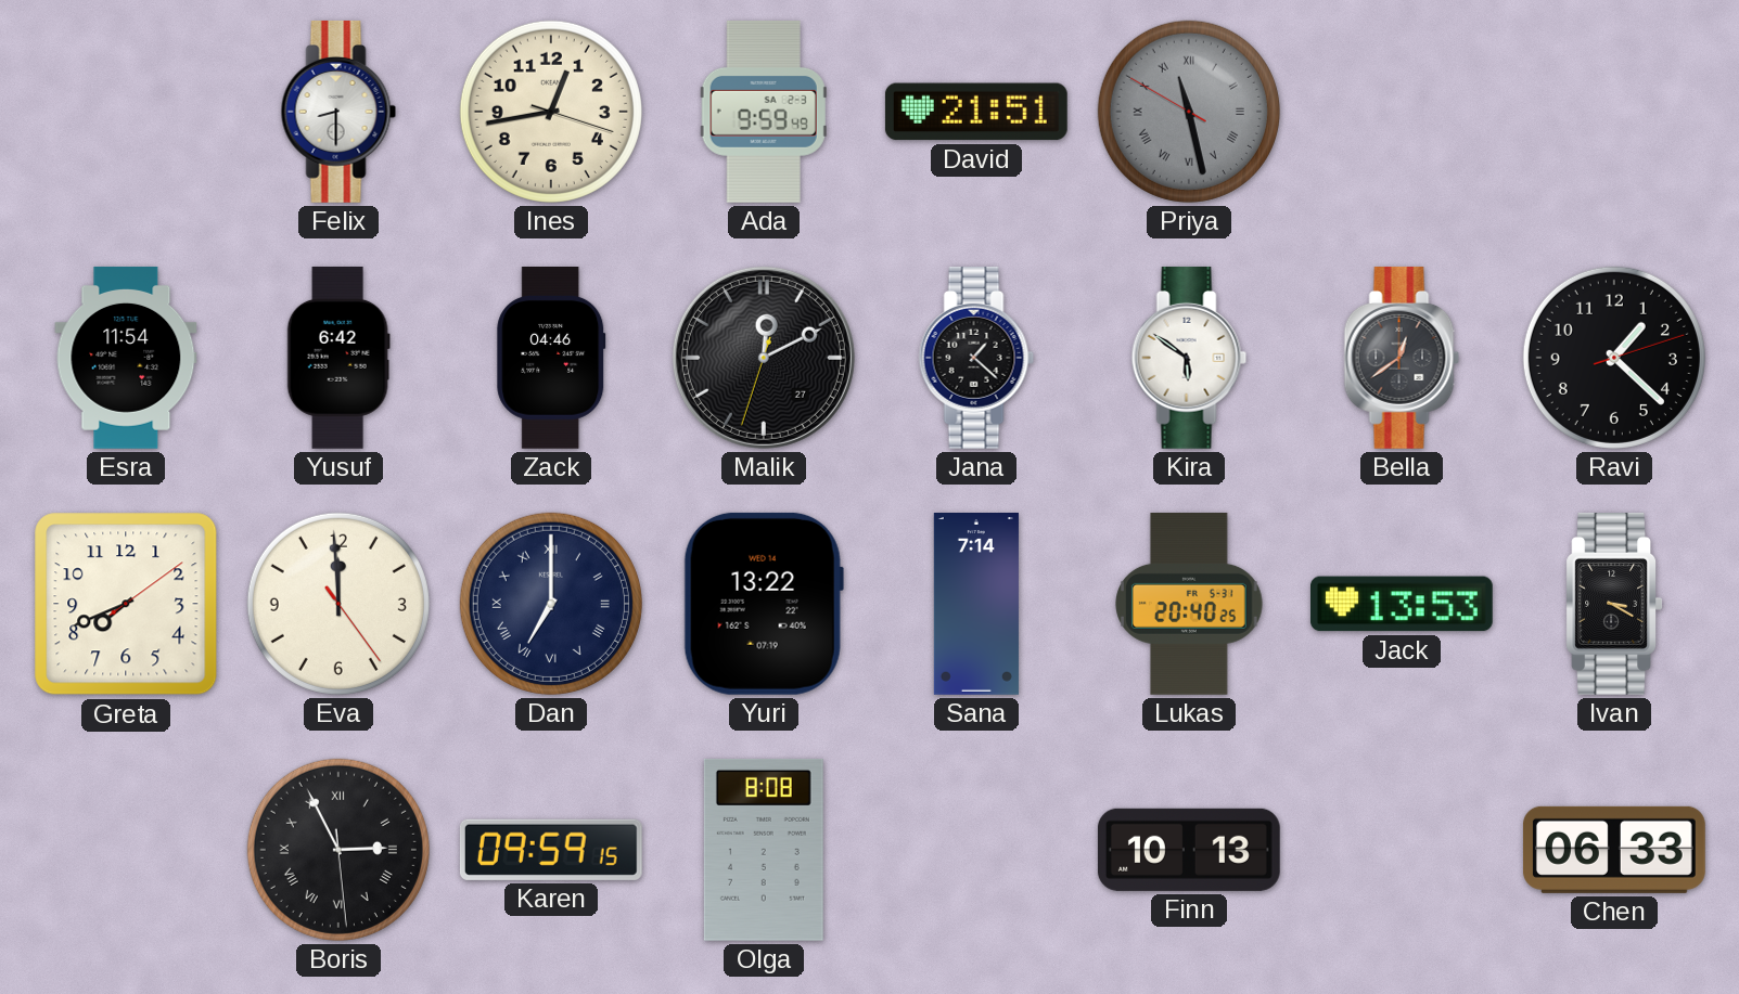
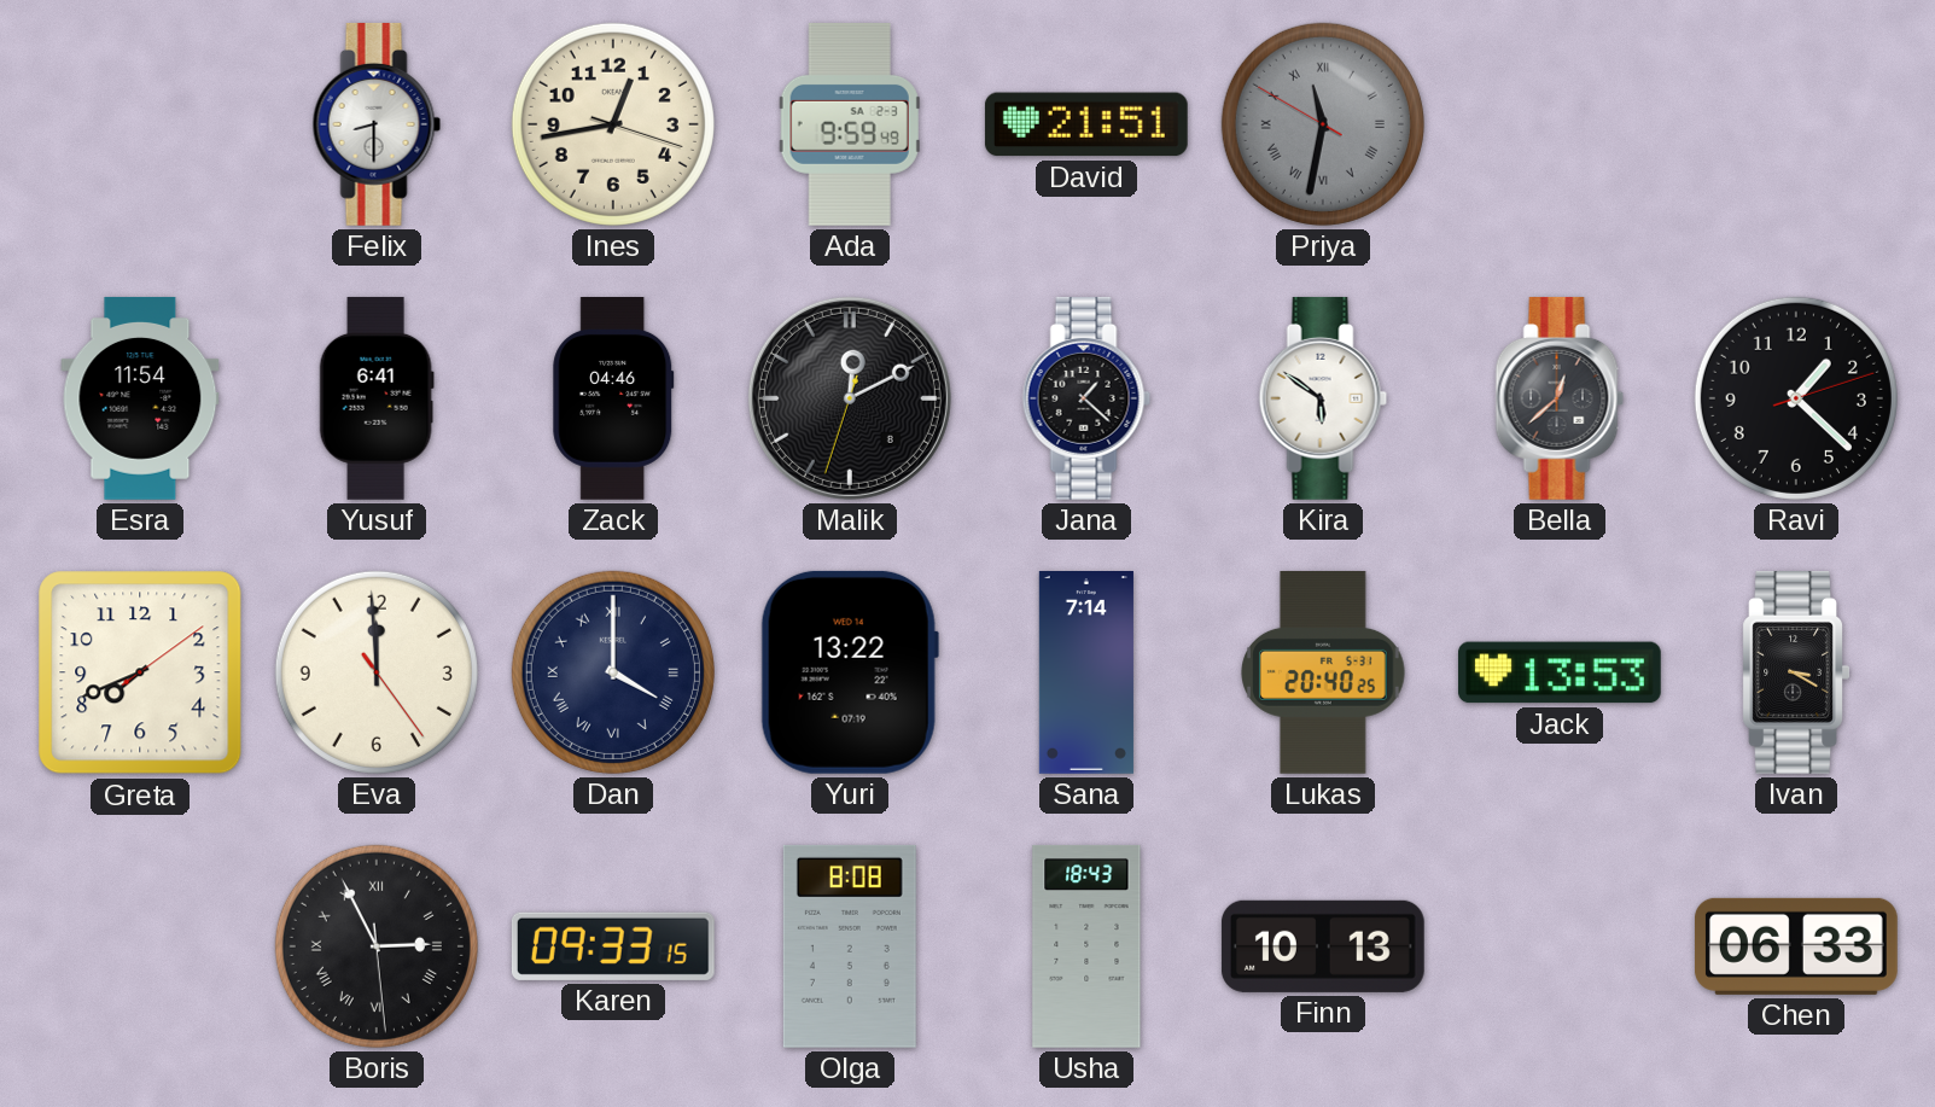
Priya: 11:27 -> 11:31 (1323, 124)
Yusuf: 6:42 -> 6:41 (377, 398)
Malik date: 27 -> 8 (850, 398)
Bella: 12:39 -> 12:38 (1560, 398)
Dan: 7:00 -> 4:00 (613, 672)
Karen: 09:59 -> 09:33 (613, 946)
Usha: none -> 18:43 (1086, 946)
